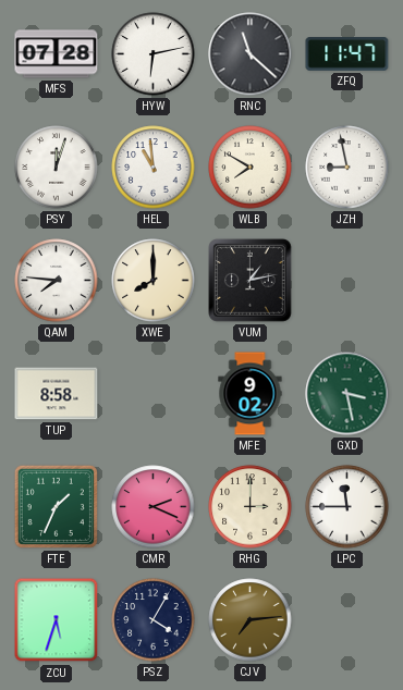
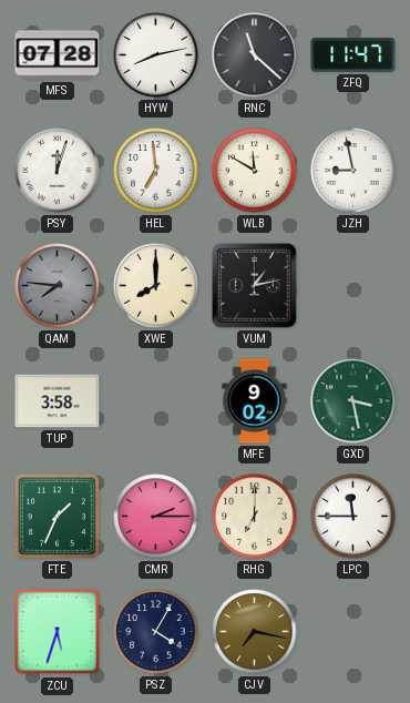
HYW: 6:13 -> 8:13 (156, 55)
HEL: 10:59 -> 6:59 (156, 171)
WLB: 7:50 -> 11:50 (255, 171)
QAM dial: white -> grey (58, 286)
TUP: 8:58 -> 3:58 (58, 401)
CMR: 2:19 -> 2:15 (156, 517)
RHG: 3:00 -> 7:00 (255, 517)
CJV: 7:14 -> 7:17 (255, 632)
